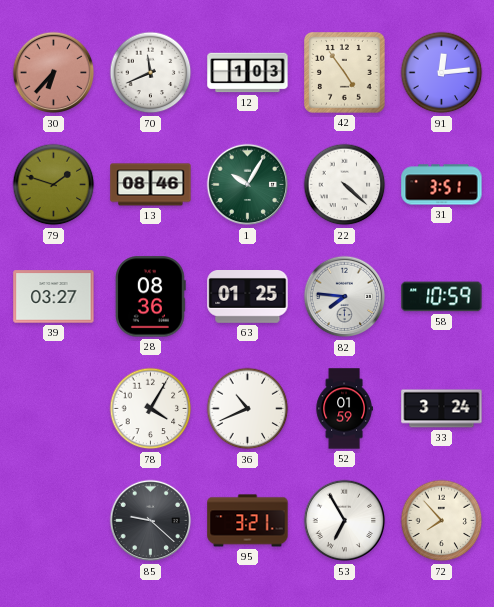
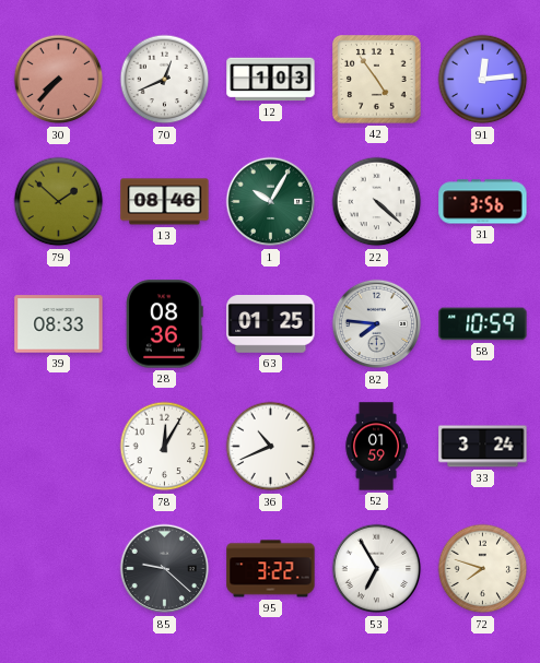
30: 6:37 -> 7:37 (59, 80)
70: 11:41 -> 12:41 (165, 80)
79: 1:48 -> 1:52 (59, 202)
31: 3:51 -> 3:56 (483, 202)
39: 03:27 -> 08:33 (59, 324)
78: 4:05 -> 12:05 (165, 447)
95: 3:21 -> 3:22 (271, 569)
72: 7:53 -> 7:48 (483, 569)
